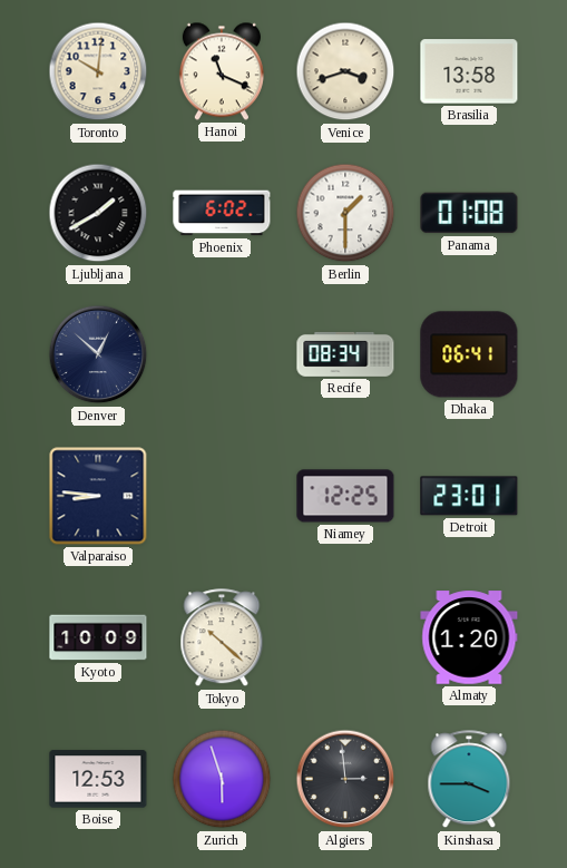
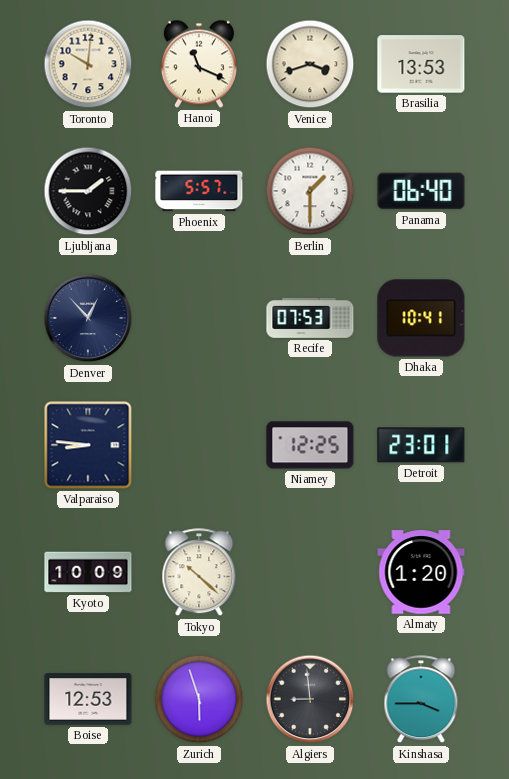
Brasilia: 13:58 -> 13:53 (421, 64)
Ljubljana: 1:40 -> 1:45 (88, 191)
Phoenix: 6:02 -> 5:57 (199, 191)
Panama: 01:08 -> 06:40 (421, 191)
Denver: 12:52 -> 12:53 (88, 318)
Recife: 08:34 -> 07:53 (310, 318)
Dhaka: 06:41 -> 10:41 (421, 318)
Algiers: 2:59 -> 8:59 (310, 699)
